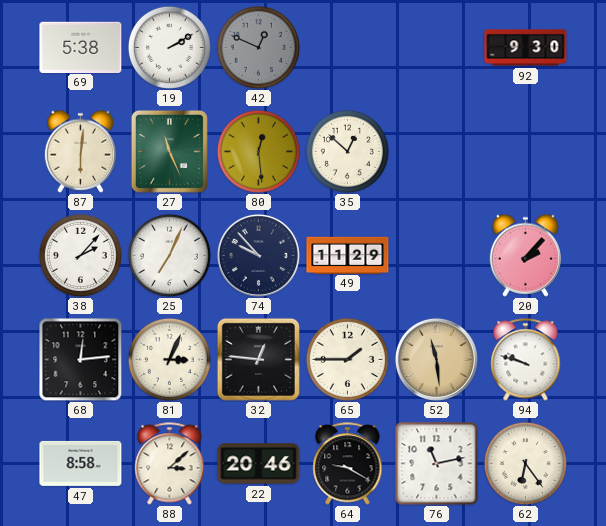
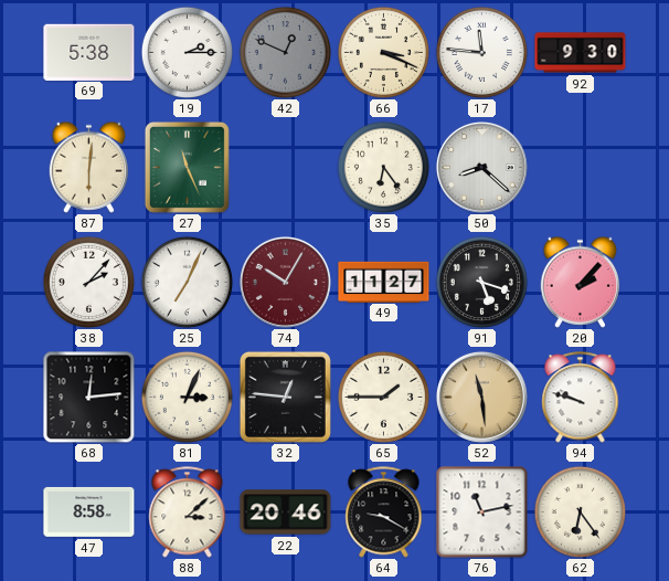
19: 2:10 -> 2:15 (187, 52)
66: none -> 3:19 (383, 52)
17: none -> 11:46 (481, 52)
80: 12:29 -> none (258, 151)
35: 12:52 -> 6:24 (383, 167)
50: none -> 8:22 (481, 167)
74: 9:53 -> 10:05 (285, 282)
74 dial: navy -> burgundy (285, 282)
49: 11:29 -> 11:27 (384, 282)
91: none -> 5:18 (481, 282)
